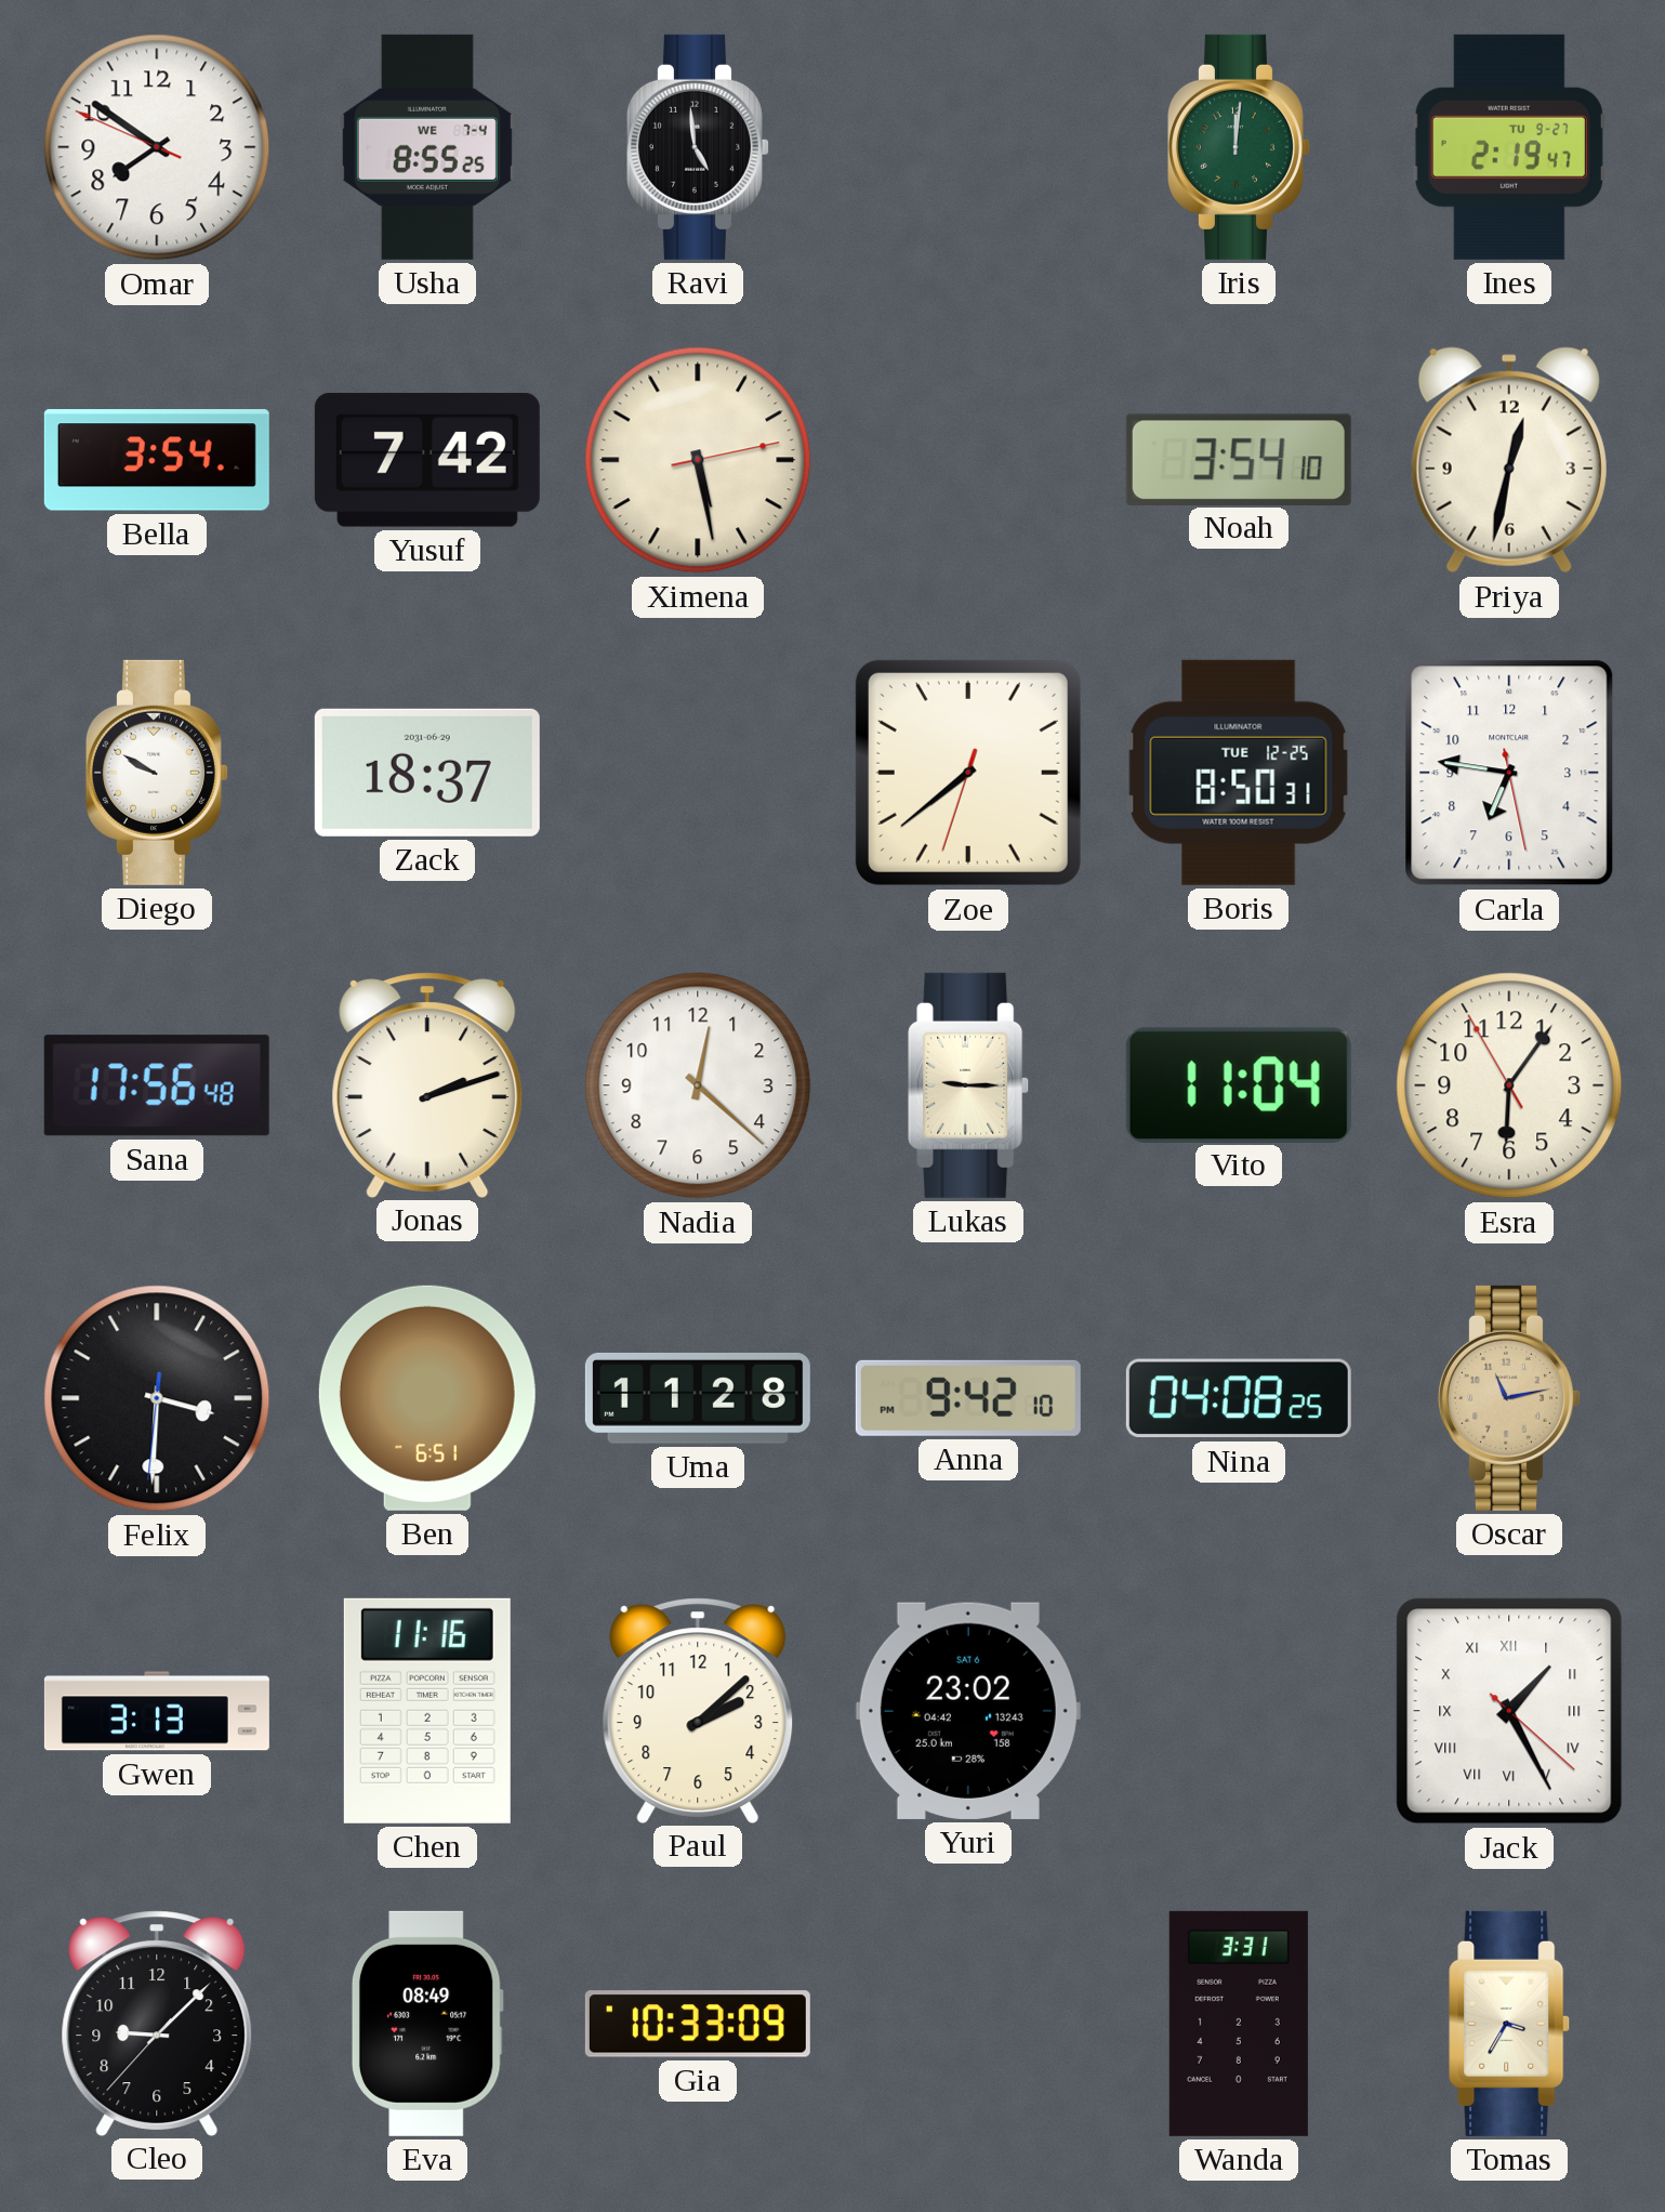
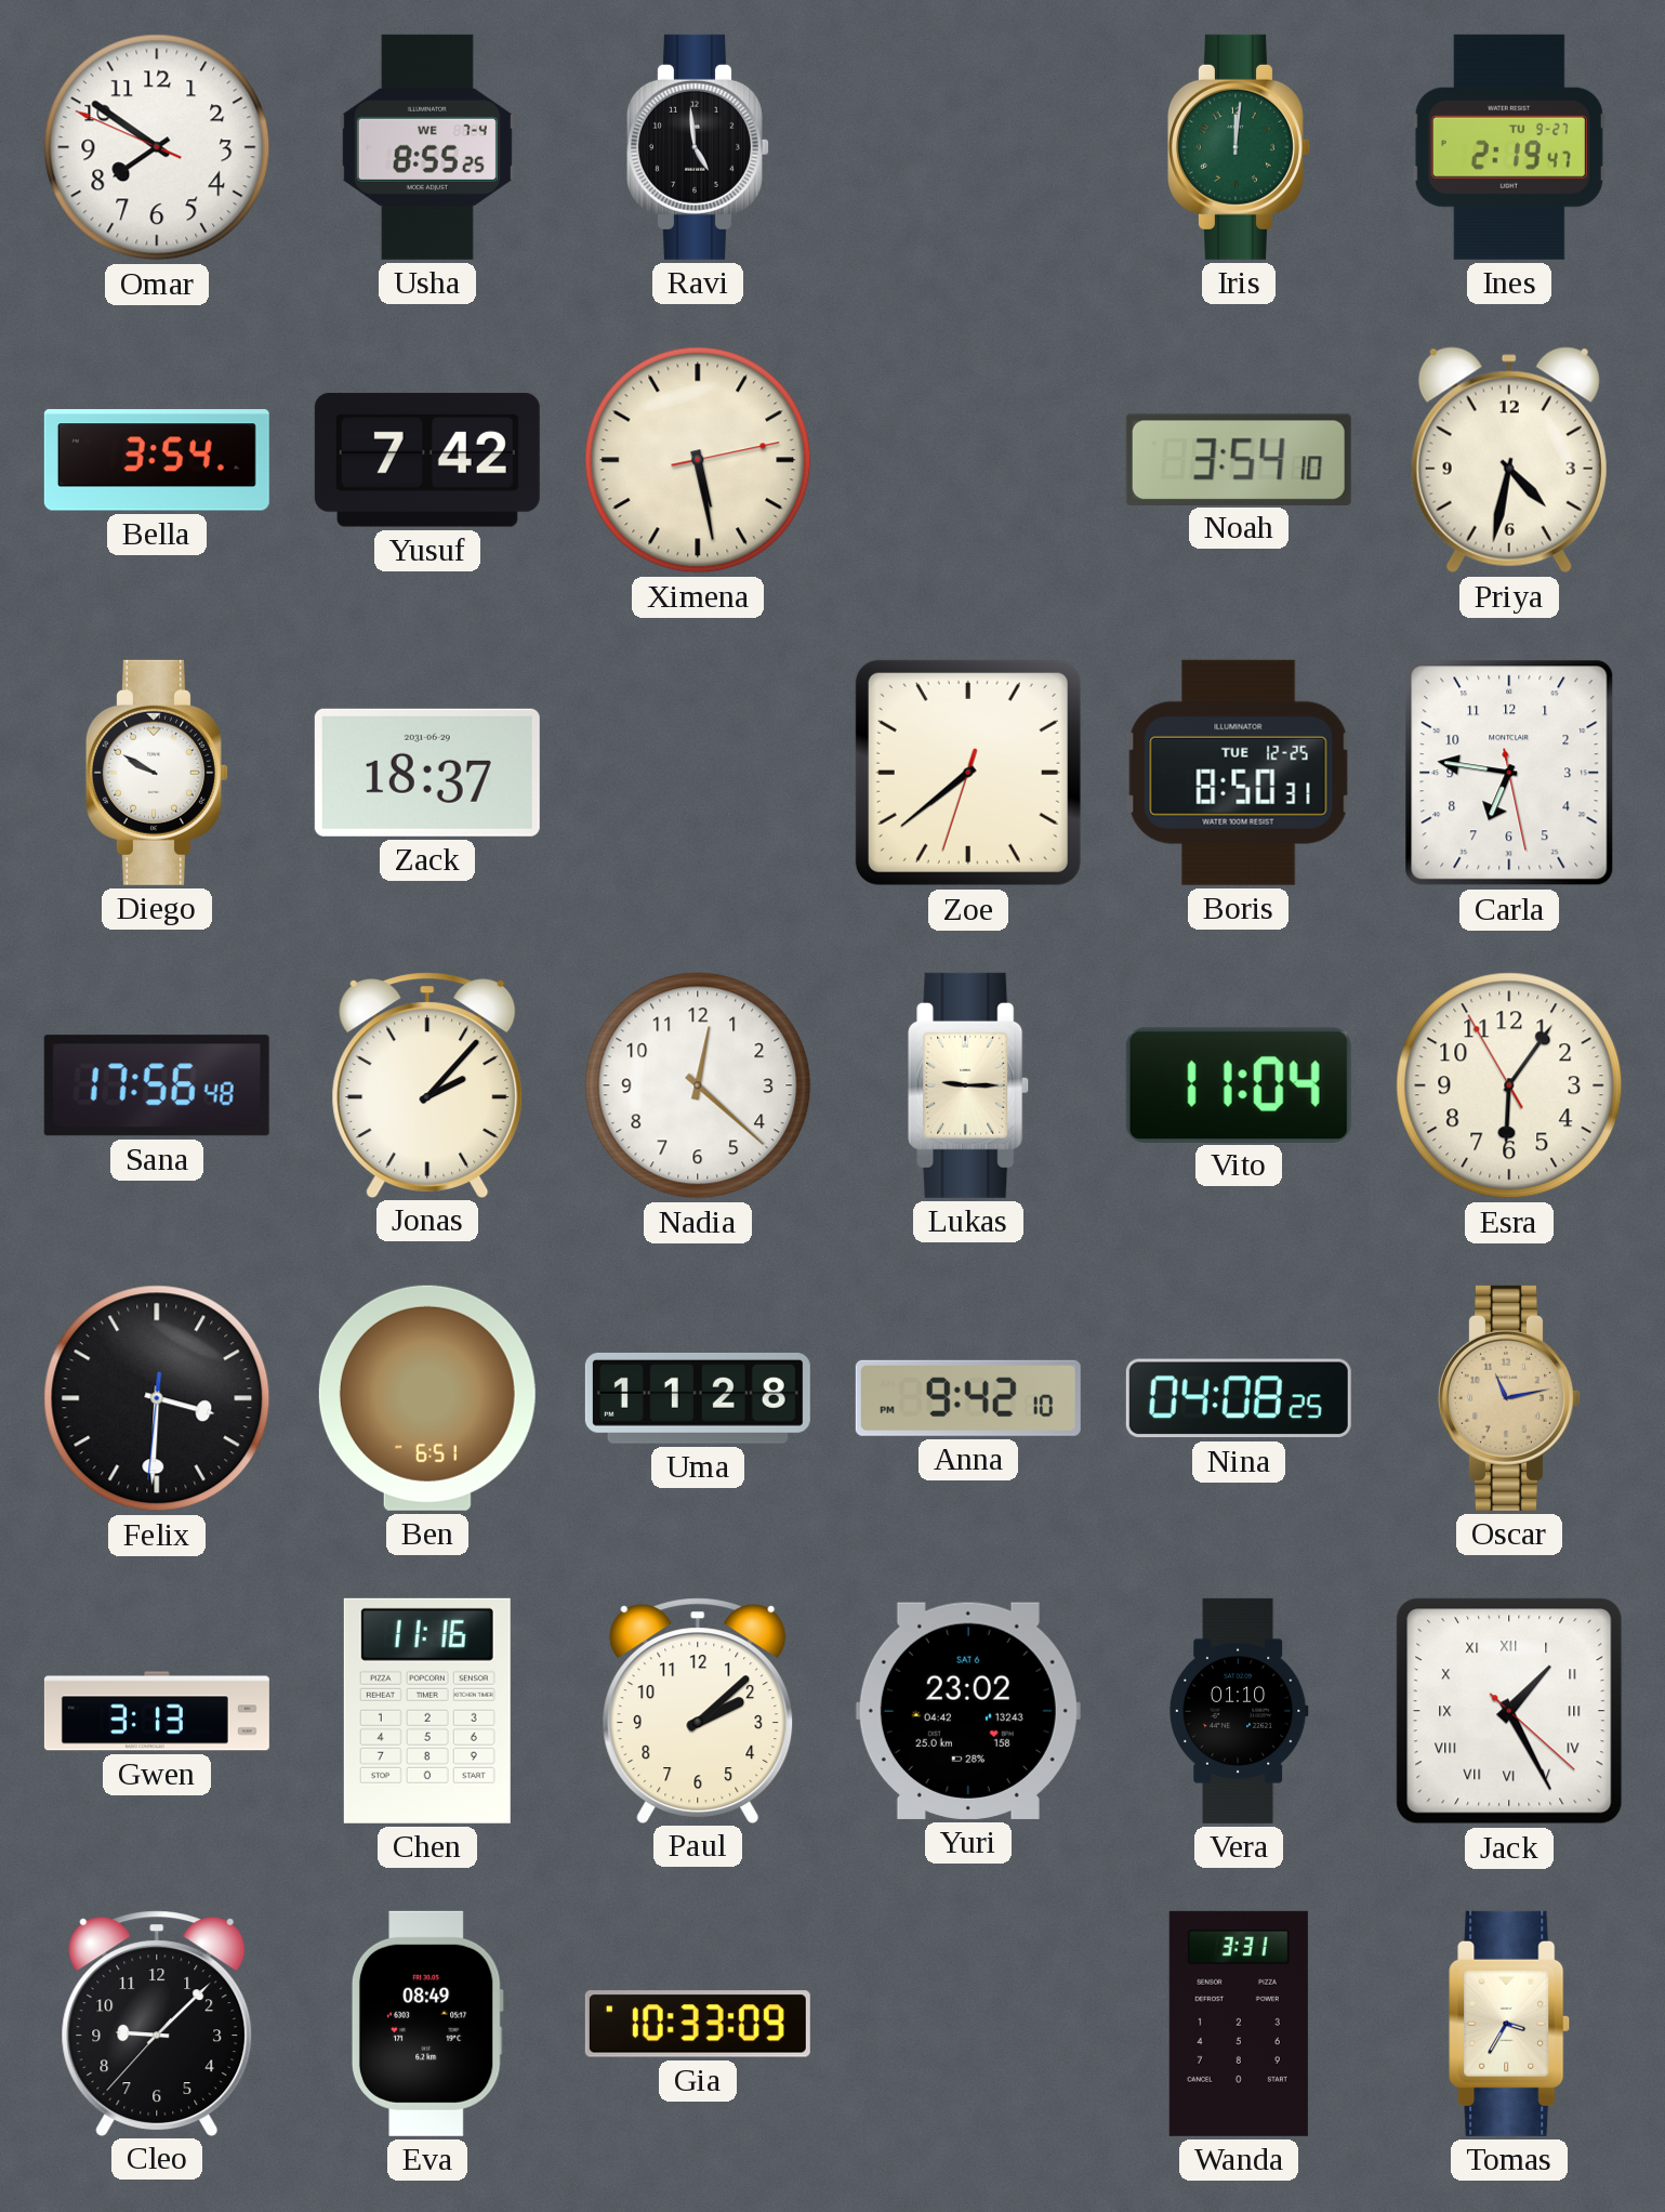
Priya: 12:32 -> 4:32 (1509, 460)
Jonas: 2:12 -> 2:07 (427, 1084)
Vera: none -> 01:10 (1239, 1711)
